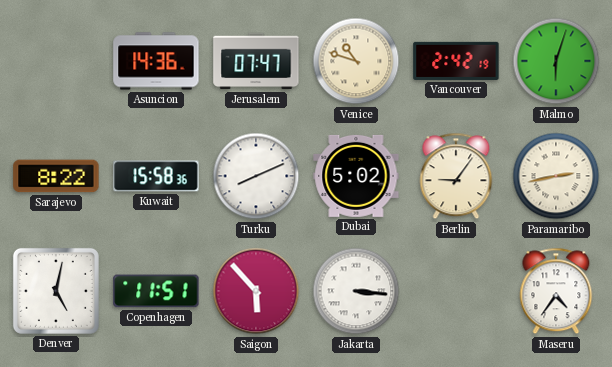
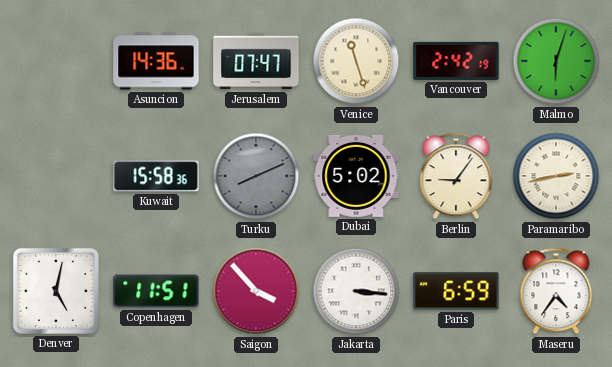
Venice: 10:48 -> 11:27 (356, 61)
Sarajevo: 8:22 -> none (56, 176)
Turku dial: white -> grey (256, 176)
Saigon: 5:53 -> 3:53 (256, 291)
Paris: none -> 6:59 (456, 291)
